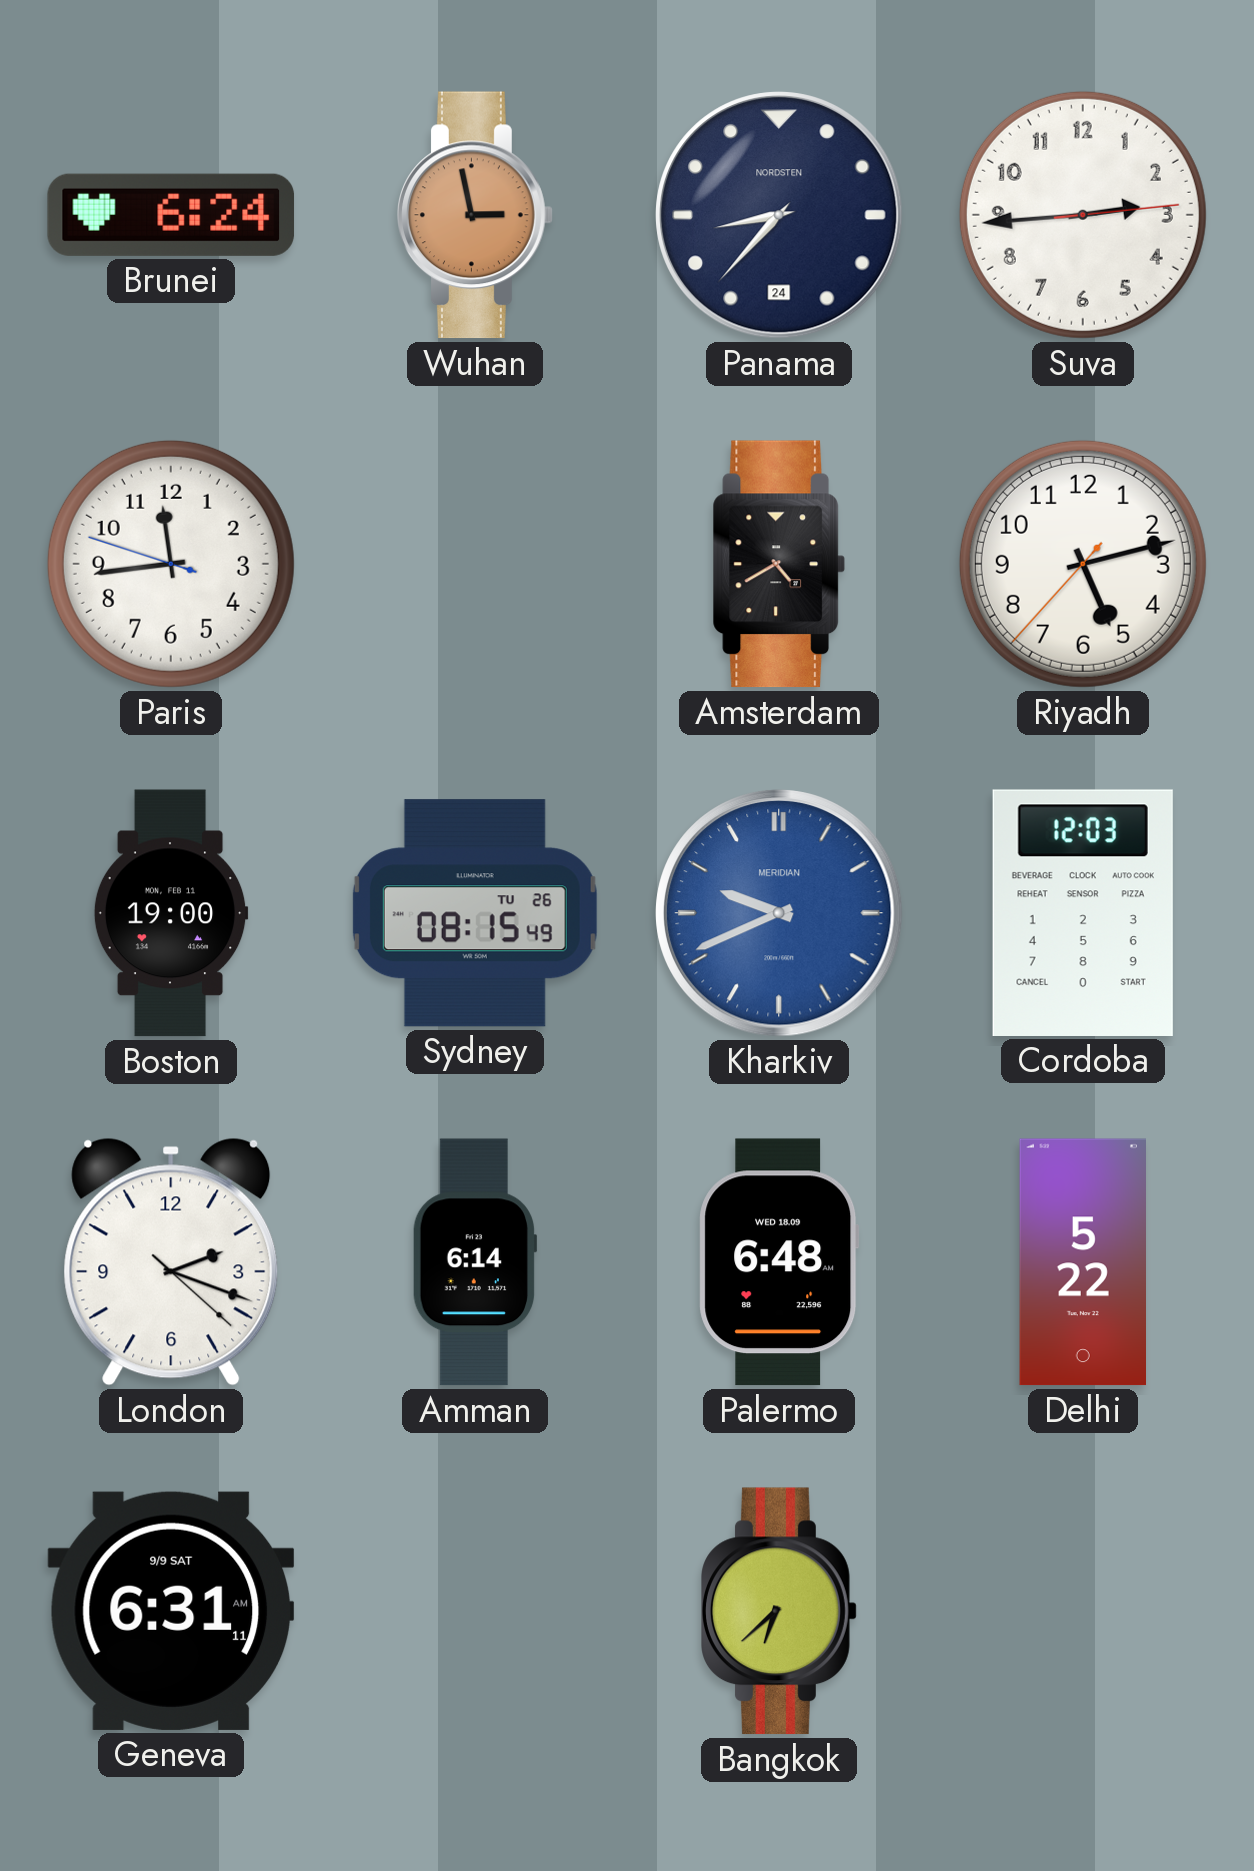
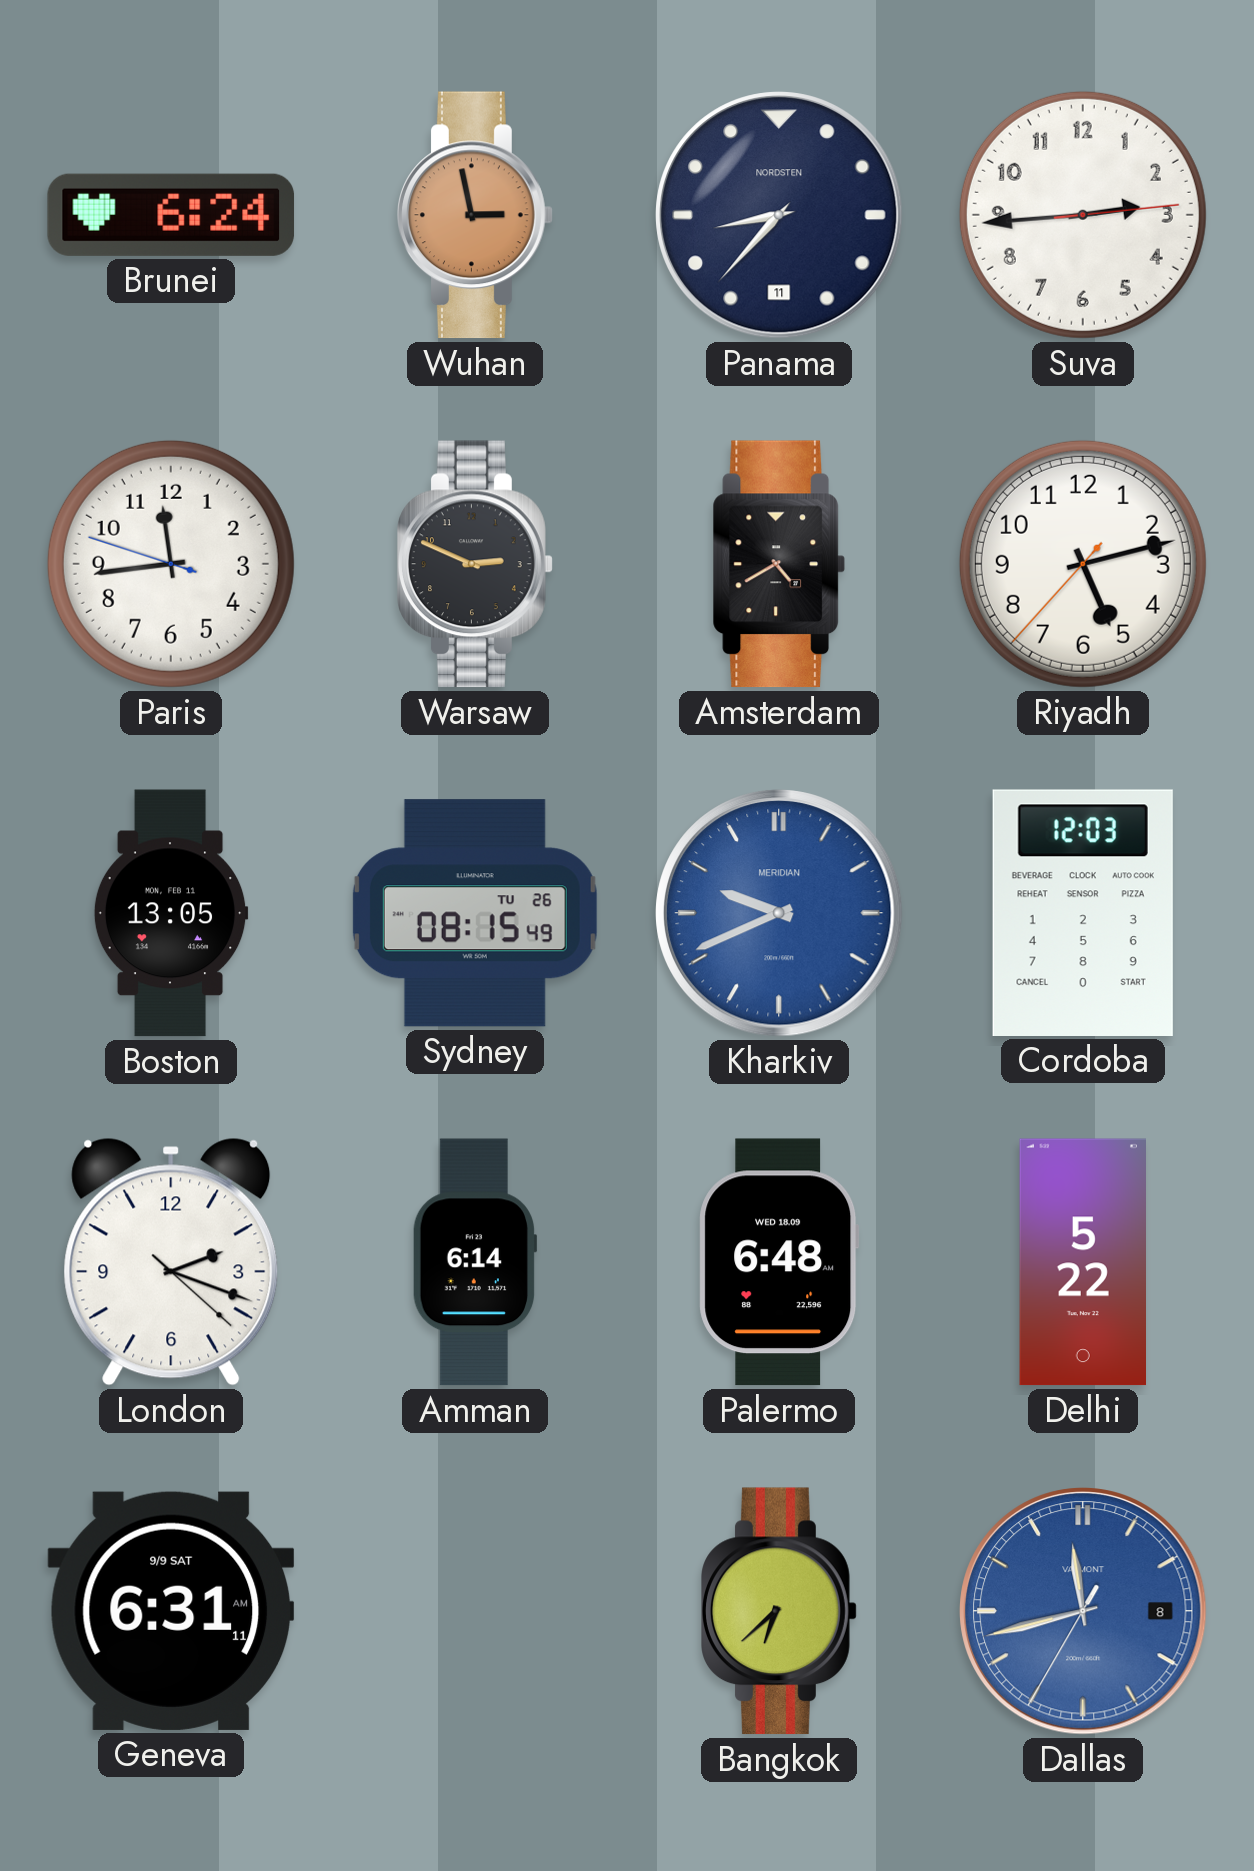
Panama date: 24 -> 11 (779, 215)
Warsaw: none -> 2:49 (475, 564)
Boston: 19:00 -> 13:05 (171, 913)
Dallas: none -> 11:42 (1083, 1611)
